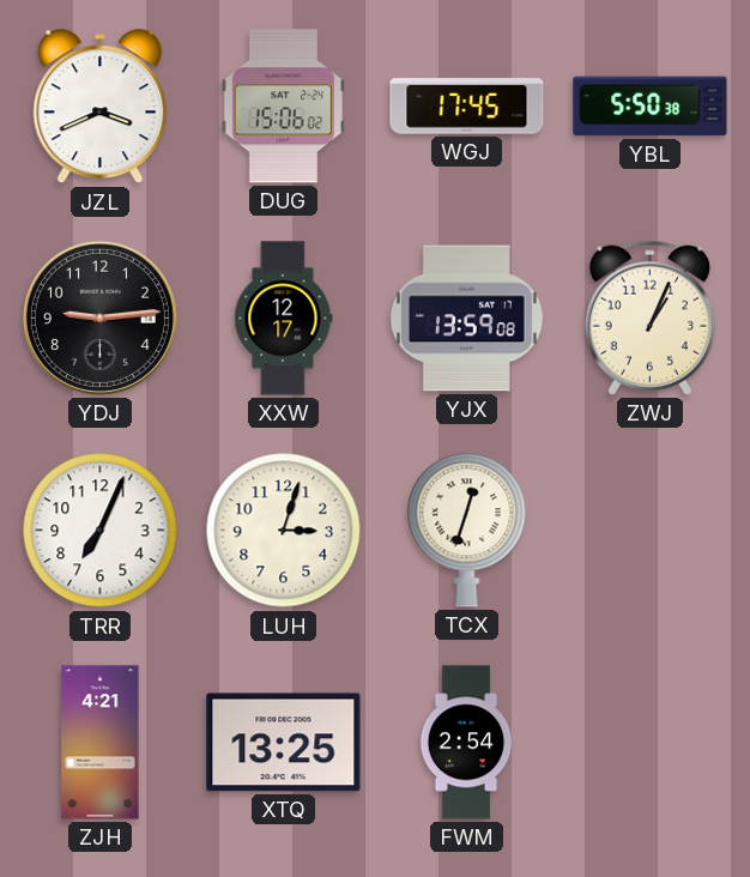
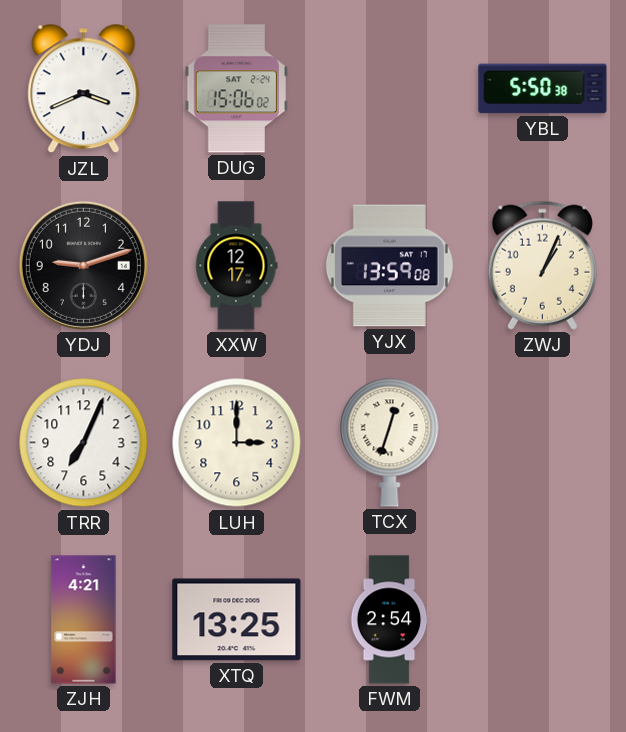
WGJ: 17:45 -> none (467, 107)
YDJ: 9:14 -> 9:12 (83, 265)
LUH: 3:03 -> 3:00 (237, 443)
